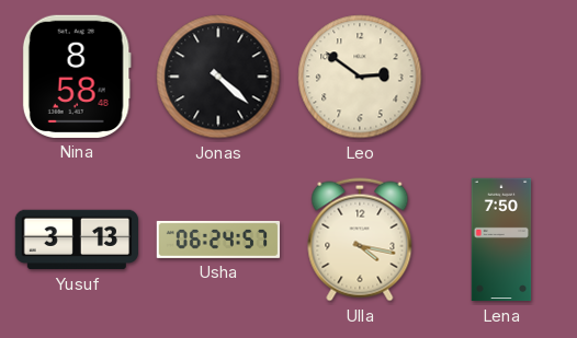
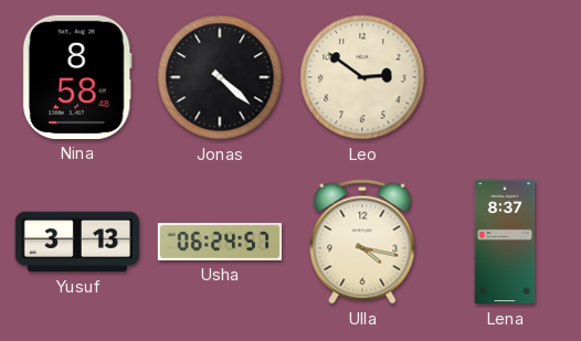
Lena: 7:50 -> 8:37 (505, 242)
